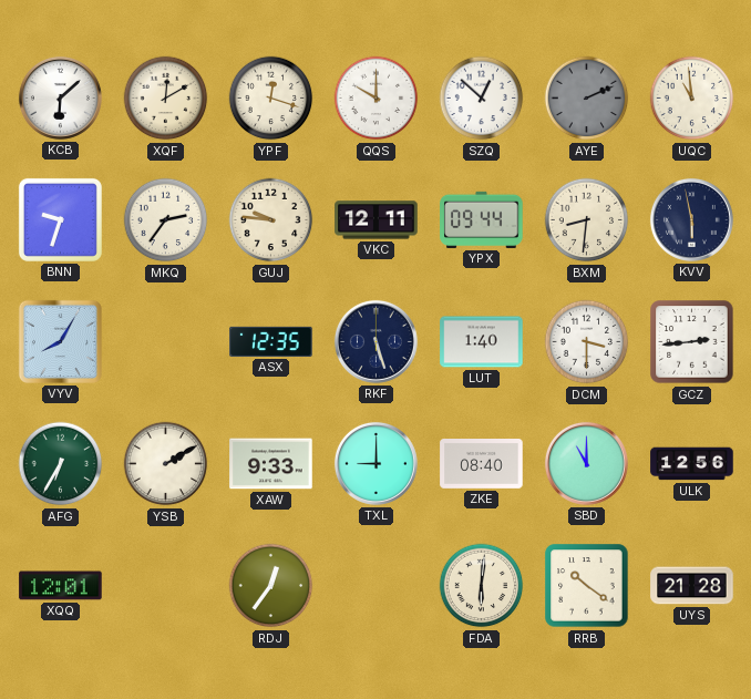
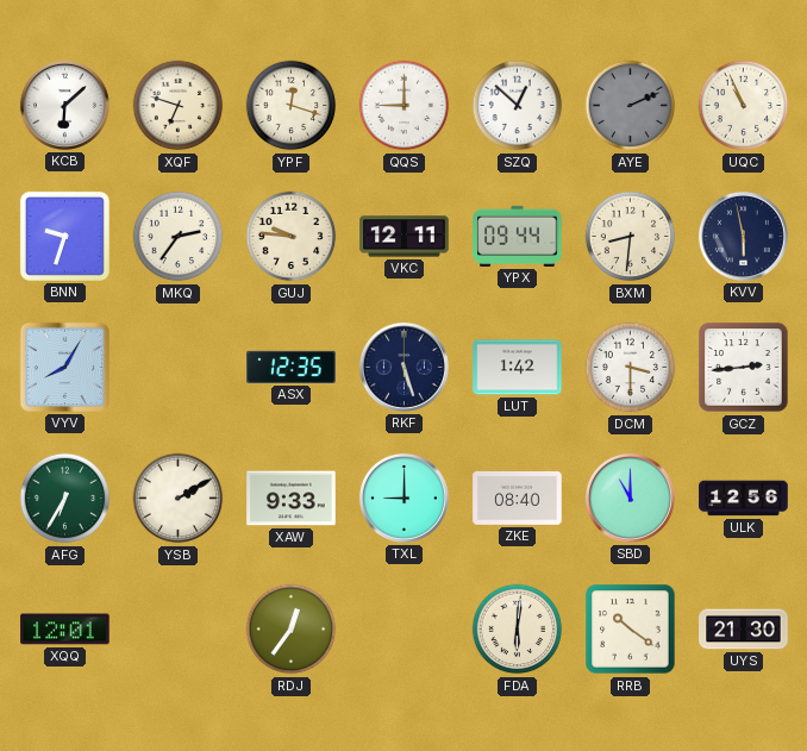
XQF: 12:10 -> 6:48 (179, 106)
QQS: 10:00 -> 9:00 (405, 106)
UQC: 10:59 -> 10:56 (744, 106)
LUT: 1:40 -> 1:42 (518, 368)
UYS: 21:28 -> 21:30 (744, 630)
